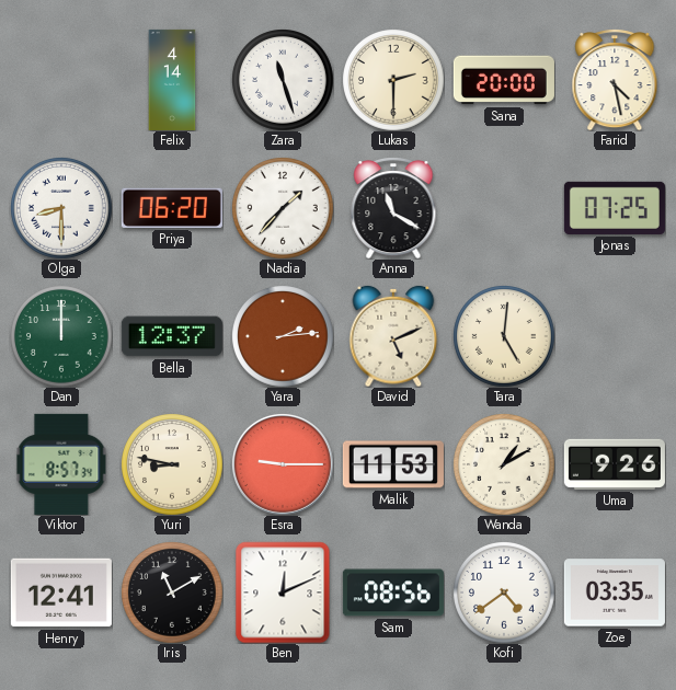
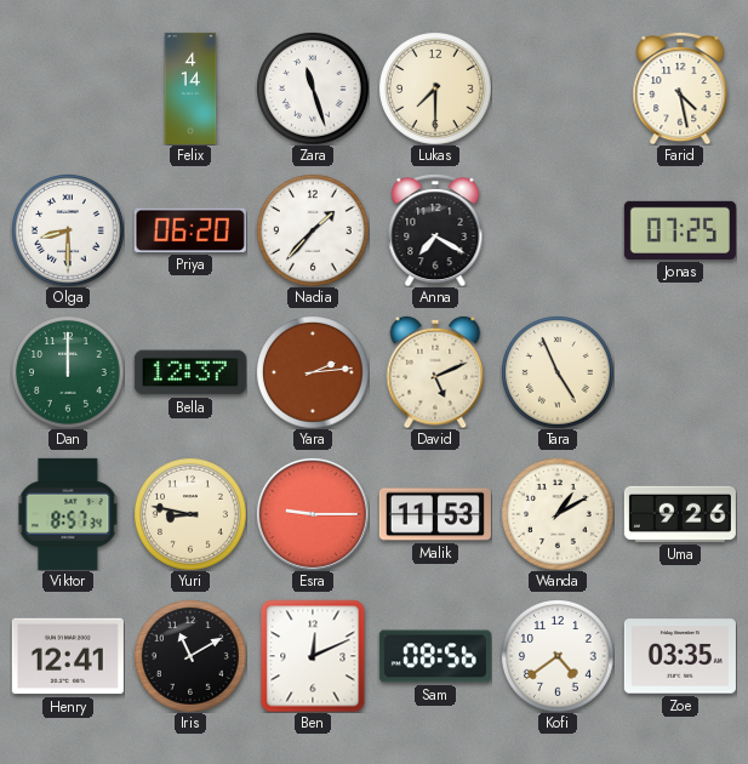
Lukas: 2:30 -> 7:30 (435, 89)
Sana: 20:00 -> none (504, 80)
Anna: 11:20 -> 7:20 (435, 230)
Tara: 5:01 -> 4:56 (558, 372)
